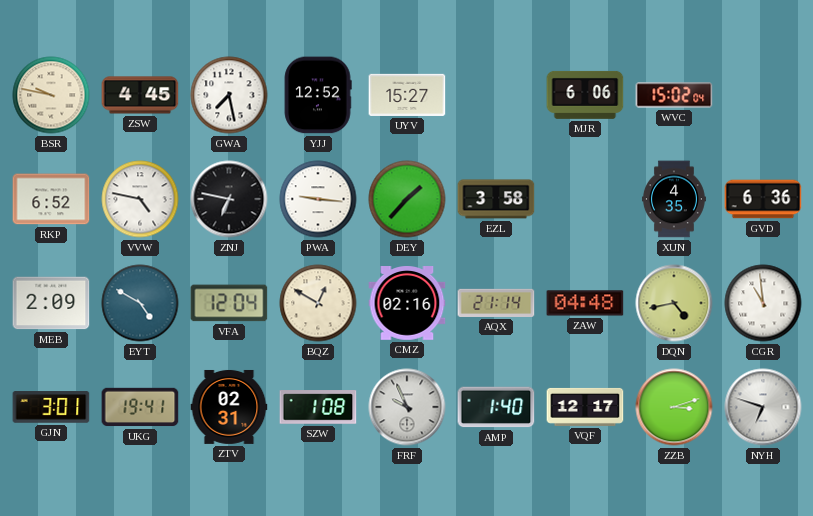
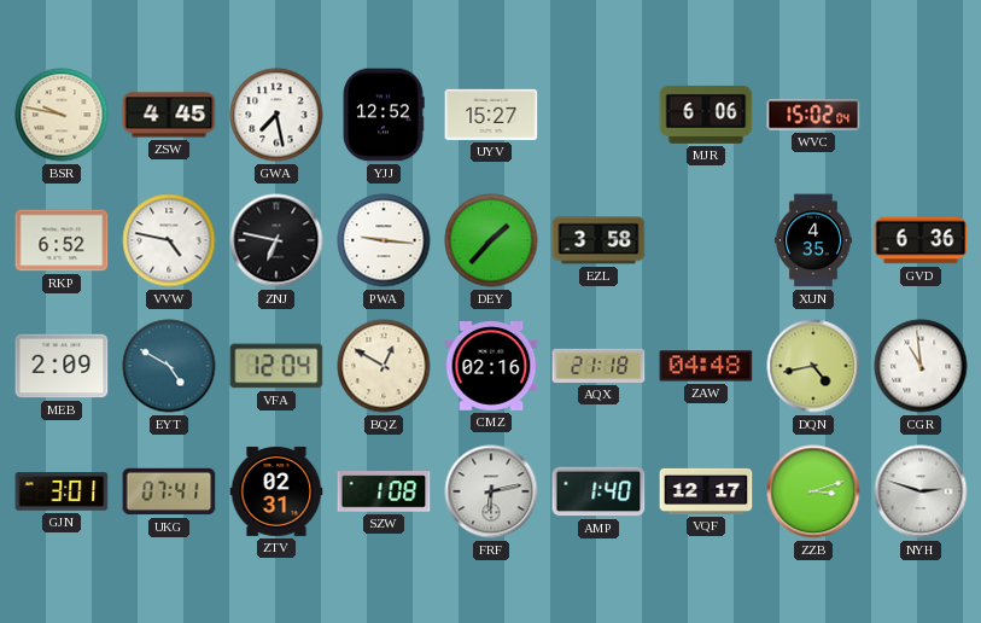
AQX: 21:14 -> 21:18 (598, 366)
UKG: 19:41 -> 07:41 (169, 491)
FRF: 9:56 -> 6:13 (491, 491)
NYH: 6:48 -> 2:48 (921, 491)
